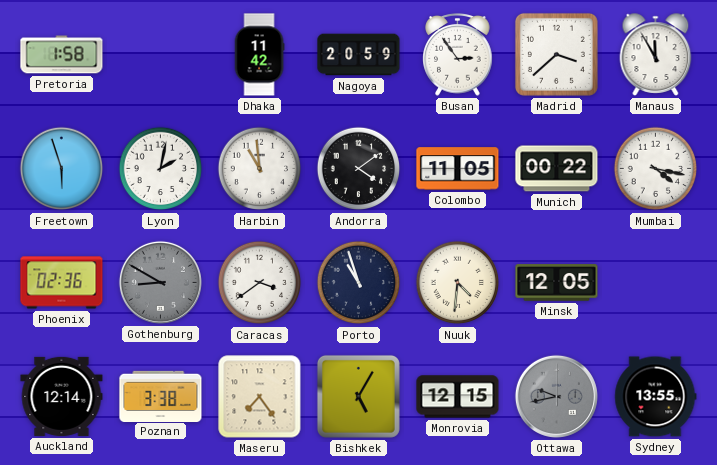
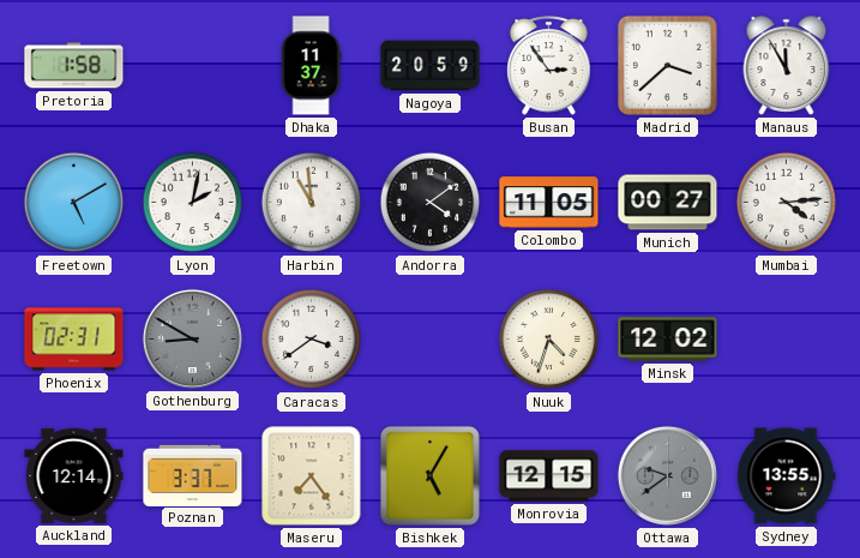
Dhaka: 11:42 -> 11:37 (311, 66)
Freetown: 5:57 -> 5:10 (74, 203)
Munich: 00:22 -> 00:27 (668, 203)
Mumbai: 4:17 -> 4:14 (787, 203)
Phoenix: 02:36 -> 02:31 (74, 340)
Porto: 10:57 -> none (359, 283)
Nuuk: 4:31 -> 4:33 (549, 340)
Minsk: 12:05 -> 12:02 (668, 340)
Poznan: 3:38 -> 3:37 (193, 475)
Ottawa: 9:43 -> 9:39 (667, 475)
